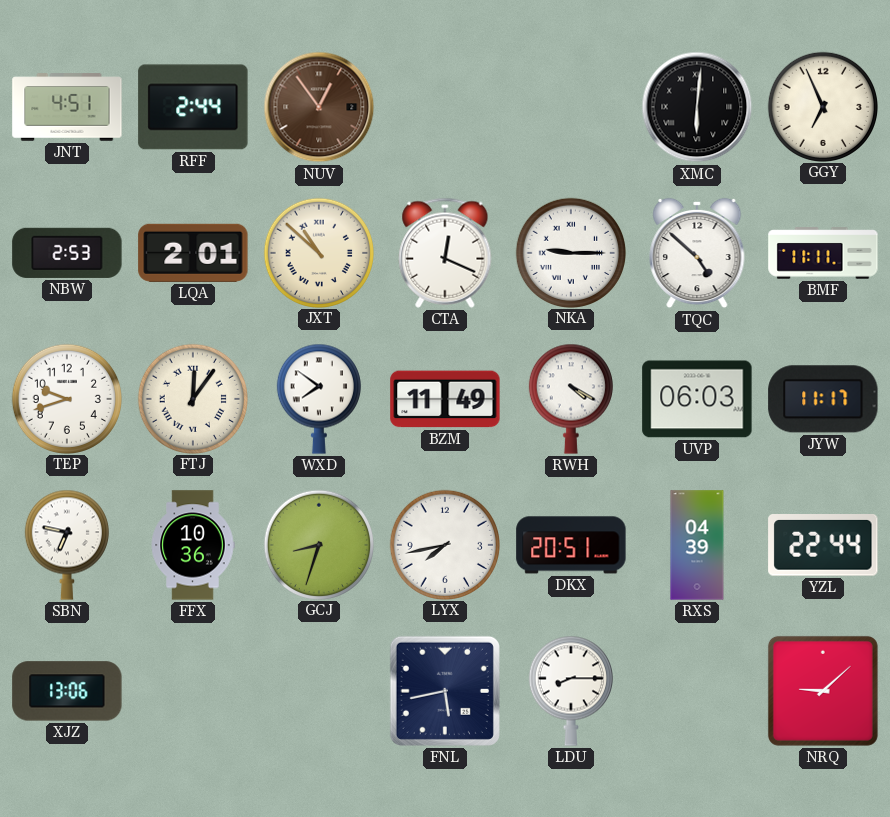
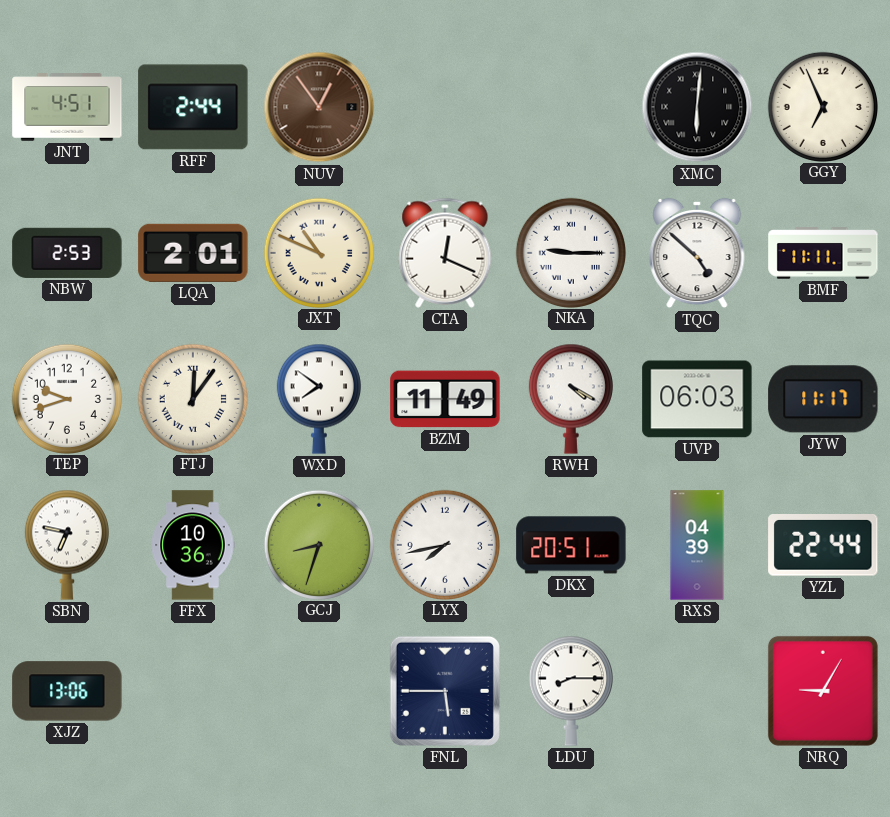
JXT: 10:52 -> 10:49 (318, 252)
FNL: 5:43 -> 5:45 (445, 691)
NRQ: 9:08 -> 9:05 (823, 691)
